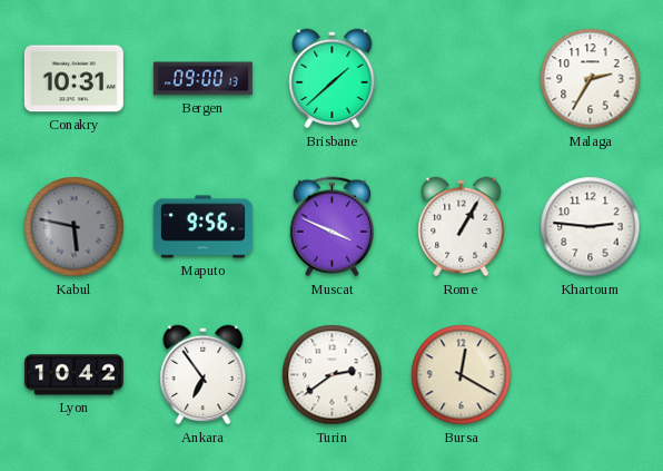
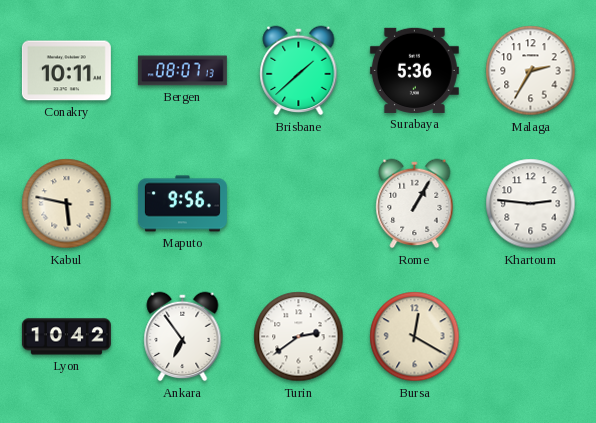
Conakry: 10:31 -> 10:11 (66, 71)
Bergen: 09:00 -> 08:07 (182, 71)
Surabaya: none -> 5:36 (414, 70)
Kabul dial: grey -> cream (67, 204)
Muscat: 3:49 -> none (331, 227)
